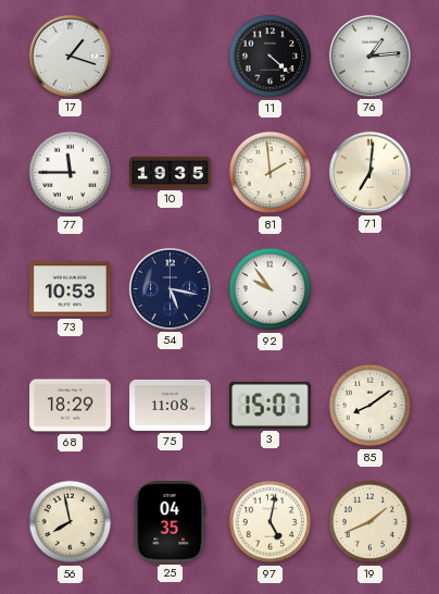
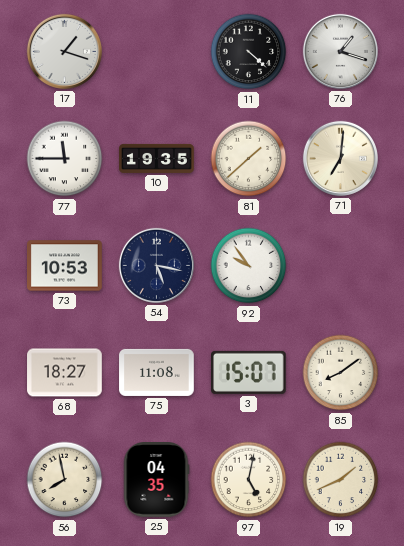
76: 1:14 -> 1:18 (340, 51)
81: 1:59 -> 1:38 (249, 159)
68: 18:29 -> 18:27 (65, 373)
